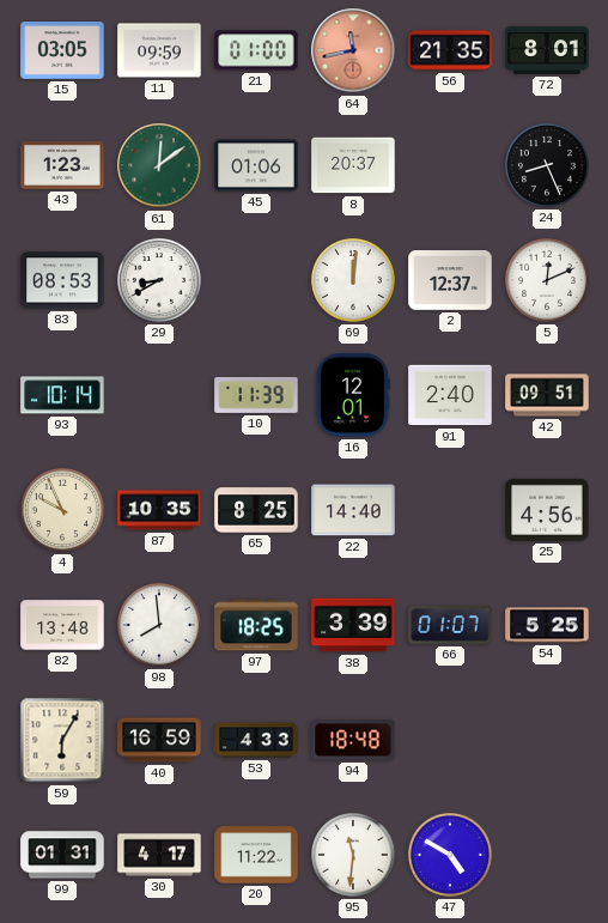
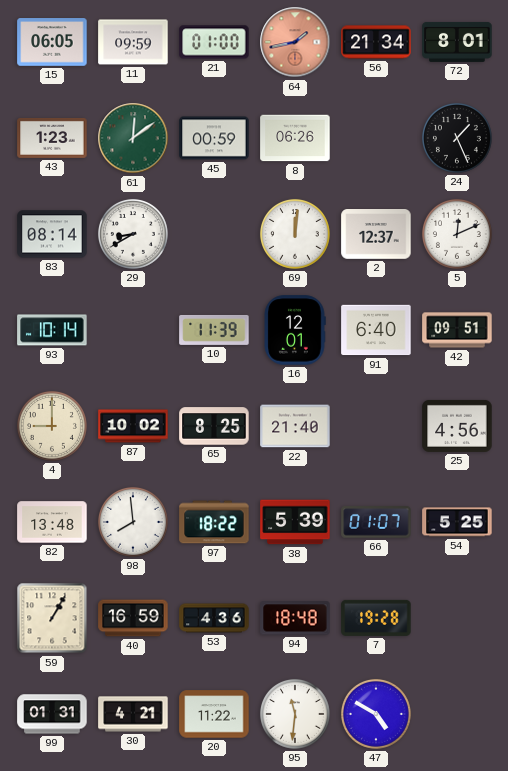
15: 03:05 -> 06:05 (52, 42)
64: 11:43 -> 1:43 (295, 42)
56: 21:35 -> 21:34 (376, 42)
45: 01:06 -> 00:59 (214, 138)
8: 20:37 -> 06:26 (295, 138)
24: 8:26 -> 1:26 (457, 138)
83: 08:53 -> 08:14 (52, 234)
91: 2:40 -> 6:40 (376, 330)
4: 9:56 -> 9:00 (52, 426)
87: 10:35 -> 10:02 (133, 426)
22: 14:40 -> 21:40 (295, 426)
97: 18:25 -> 18:22 (214, 522)
38: 3:39 -> 5:39 (295, 522)
59: 6:05 -> 1:05 (52, 618)
53: 4:33 -> 4:36 (214, 618)
7: none -> 19:28 (376, 618)
30: 4:17 -> 4:21 (133, 714)
